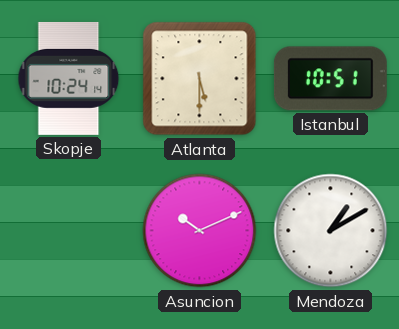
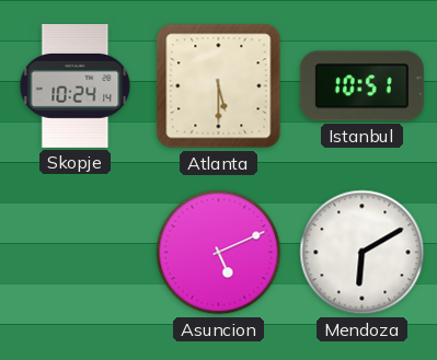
Asuncion: 10:11 -> 5:11 (219, 253)
Mendoza: 1:10 -> 6:10 (363, 253)
